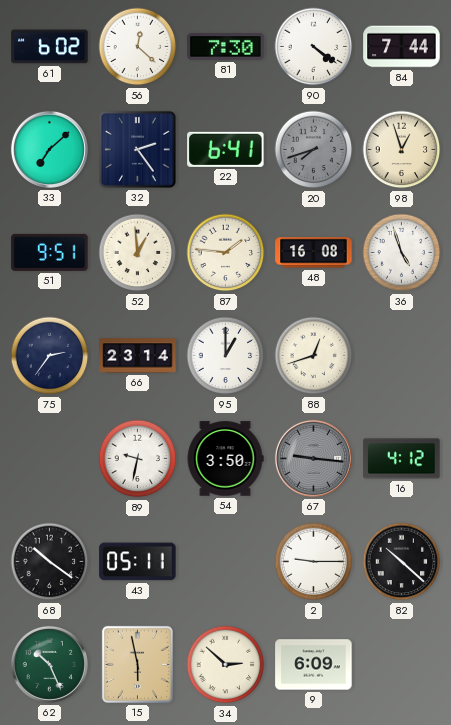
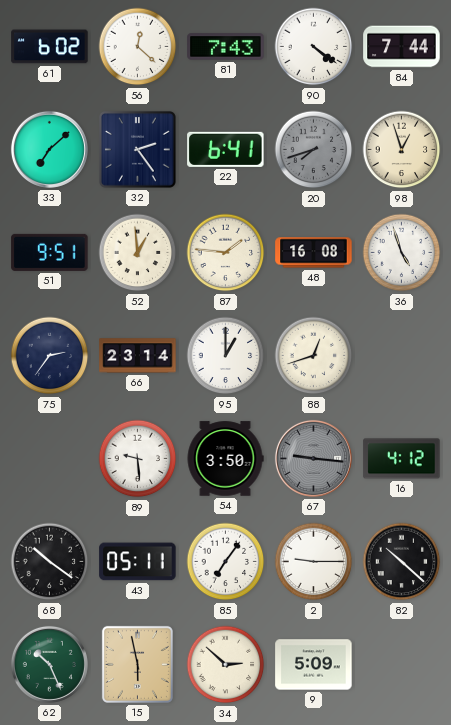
81: 7:30 -> 7:43 (226, 47)
89: 9:32 -> 9:29 (138, 459)
85: none -> 7:06 (226, 562)
9: 6:09 -> 5:09 (314, 665)
